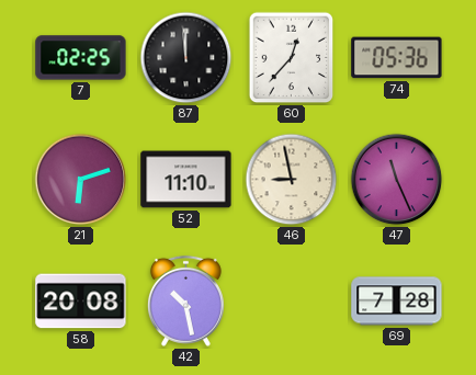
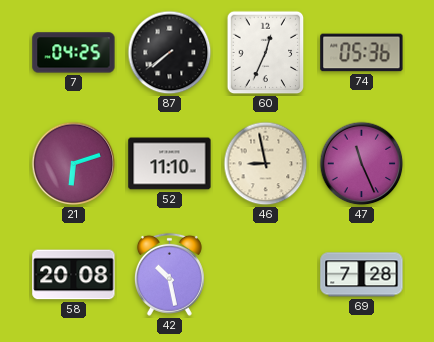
7: 02:25 -> 04:25 (74, 53)
87: 11:59 -> 7:39 (170, 53)
60: 12:37 -> 12:34 (266, 53)
